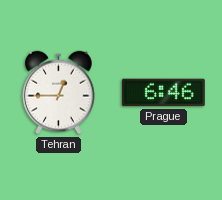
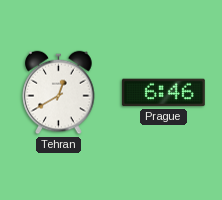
Tehran: 12:45 -> 12:40 (59, 93)
